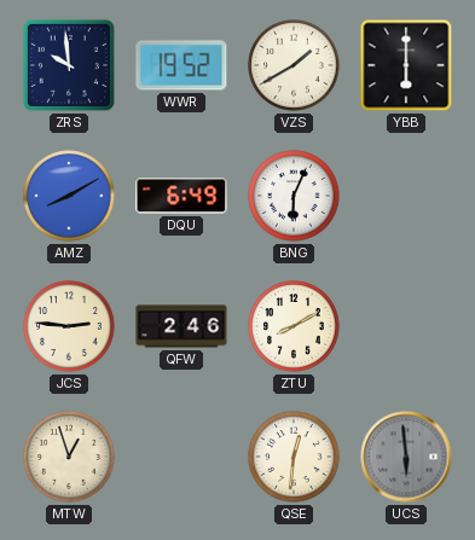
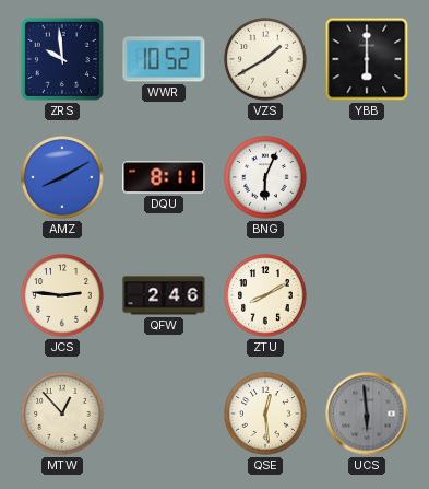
WWR: 19:52 -> 10:52 (164, 59)
DQU: 6:49 -> 8:11 (164, 177)
MTW: 12:57 -> 12:53 (62, 414)
QSE: 12:31 -> 12:29 (265, 414)
